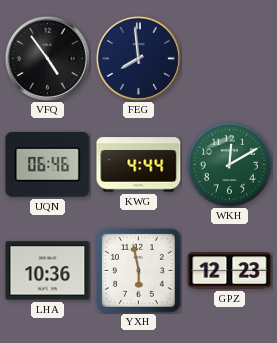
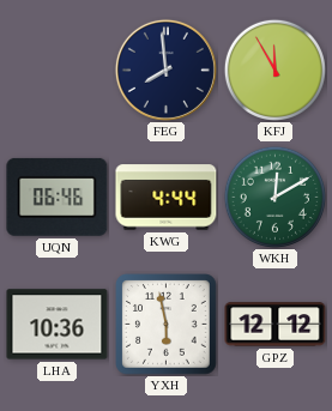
VFQ: 4:54 -> none (47, 58)
KFJ: none -> 11:55 (274, 69)
GPZ: 12:23 -> 12:12 (276, 325)
